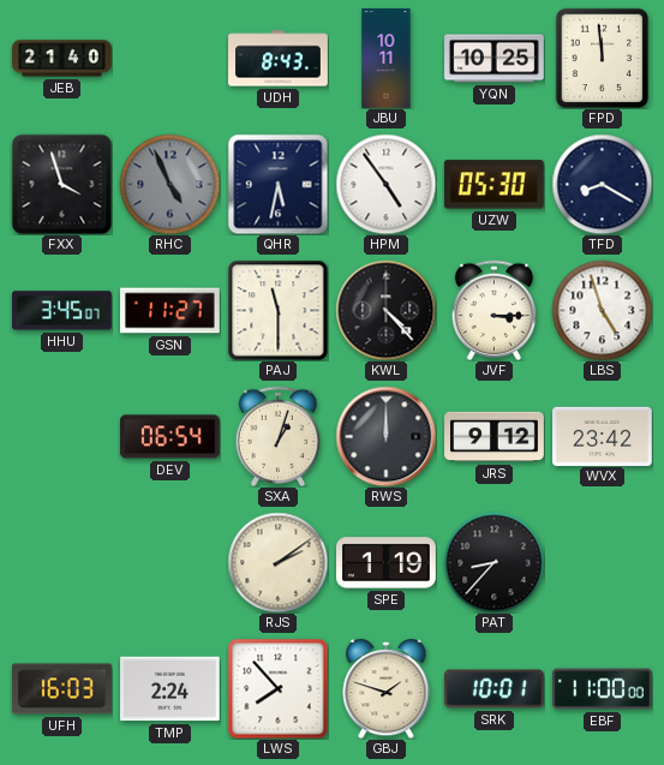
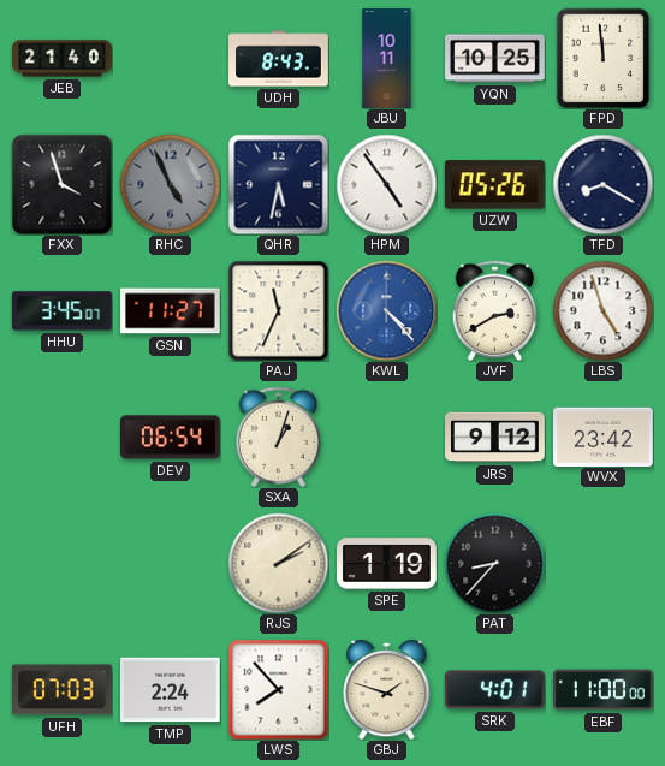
UZW: 05:30 -> 05:26 (494, 185)
PAJ: 11:30 -> 11:34 (278, 310)
KWL dial: black -> blue (386, 310)
JVF: 3:15 -> 2:40 (495, 310)
RWS: 12:00 -> none (385, 436)
UFH: 16:03 -> 07:03 (63, 690)
SRK: 10:01 -> 4:01 (494, 690)
